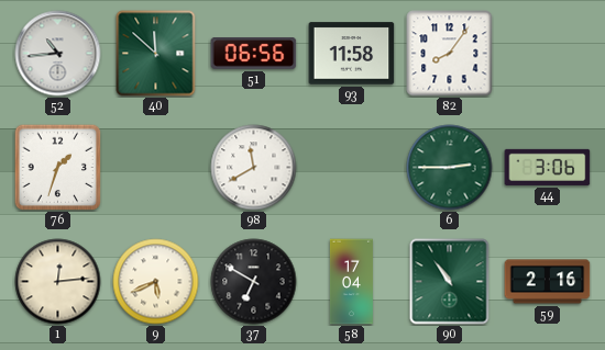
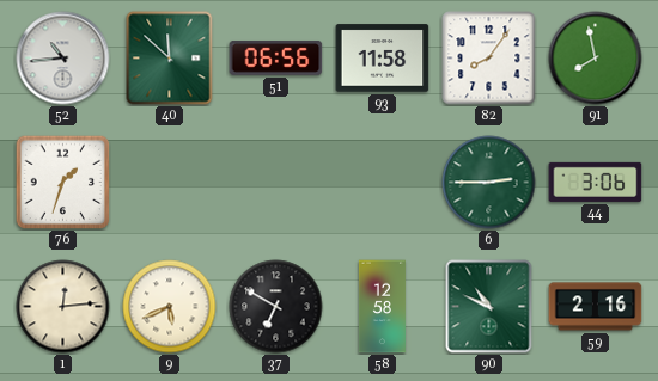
91: none -> 7:58 (596, 59)
98: 11:40 -> none (254, 168)
58: 17:04 -> 12:58 (382, 307)
90: 10:54 -> 10:49 (489, 307)
